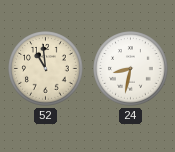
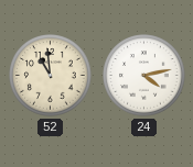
24: 8:32 -> 4:13 (144, 76)
